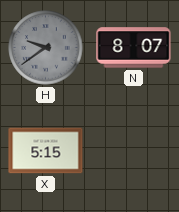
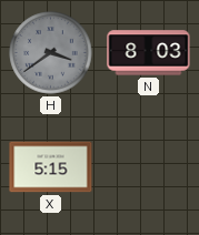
H: 9:39 -> 3:39 (51, 53)
N: 8:07 -> 8:03 (149, 53)
